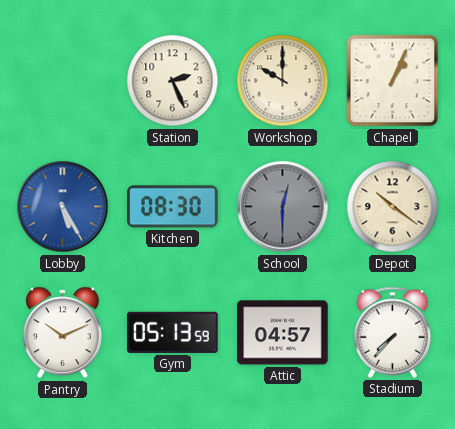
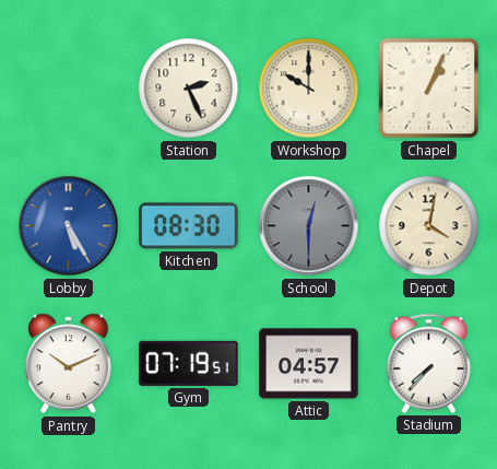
Depot: 10:21 -> 4:02 (429, 226)
Gym: 05:13 -> 07:19 (189, 363)
